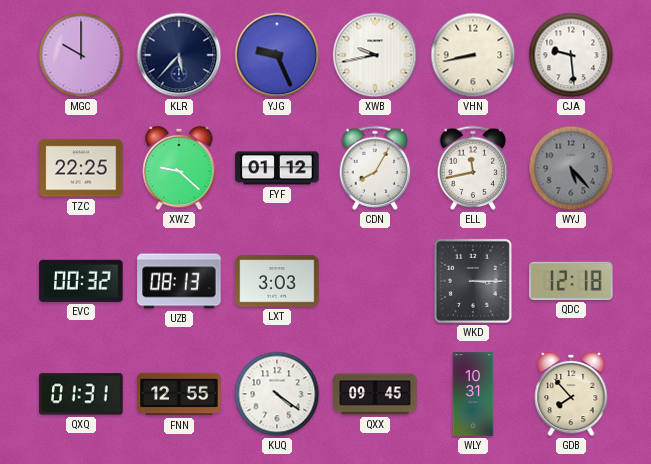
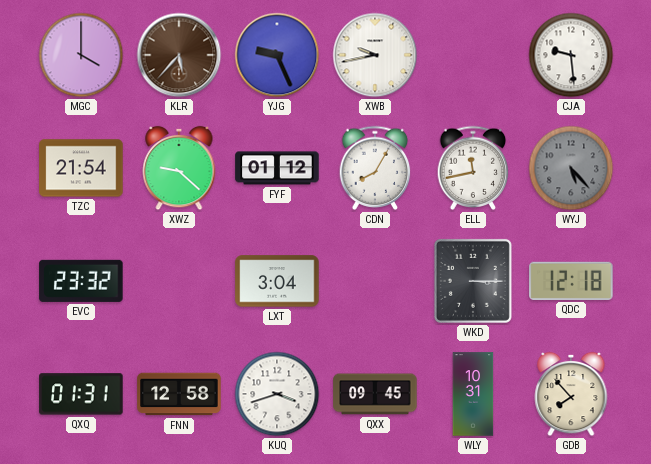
MGC: 10:00 -> 4:00 (81, 55)
KLR dial: navy -> brown (179, 55)
VHN: 8:43 -> none (473, 55)
TZC: 22:25 -> 21:54 (81, 168)
EVC: 00:32 -> 23:32 (81, 281)
UZB: 08:13 -> none (179, 281)
LXT: 3:03 -> 3:04 (277, 281)
FNN: 12:55 -> 12:58 (179, 394)
KUQ: 4:21 -> 3:42 (277, 394)
